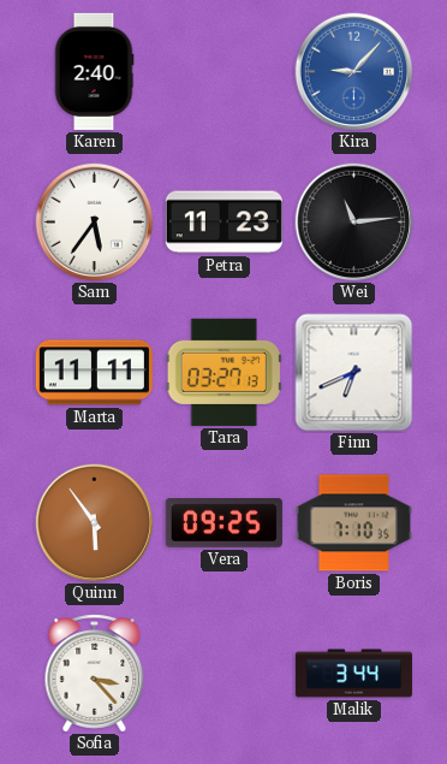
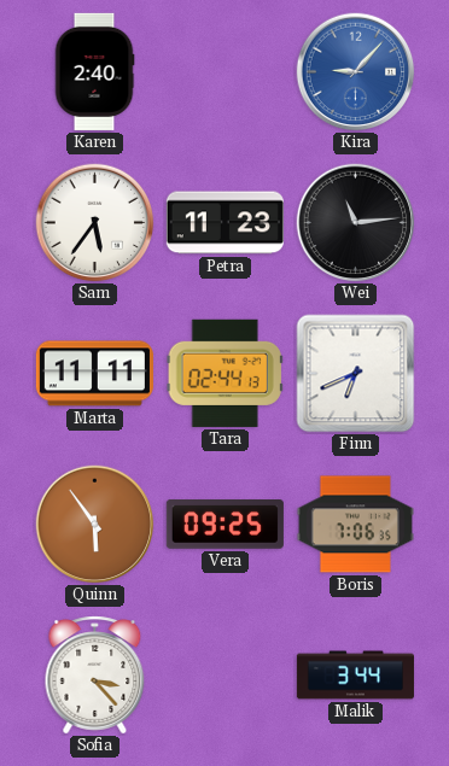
Tara: 03:27 -> 02:44 (224, 373)
Boris: 7:10 -> 7:06 (355, 525)
